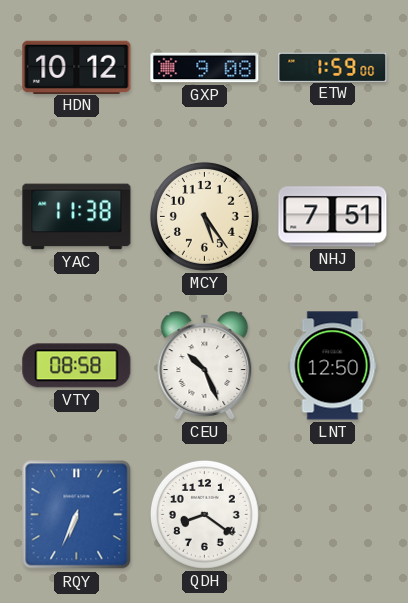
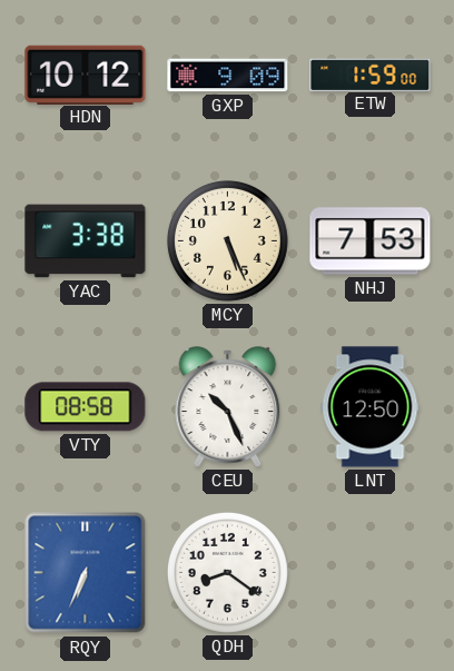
GXP: 9:08 -> 9:09 (228, 76)
YAC: 11:38 -> 3:38 (86, 241)
MCY: 5:24 -> 5:26 (227, 240)
NHJ: 7:51 -> 7:53 (371, 241)
